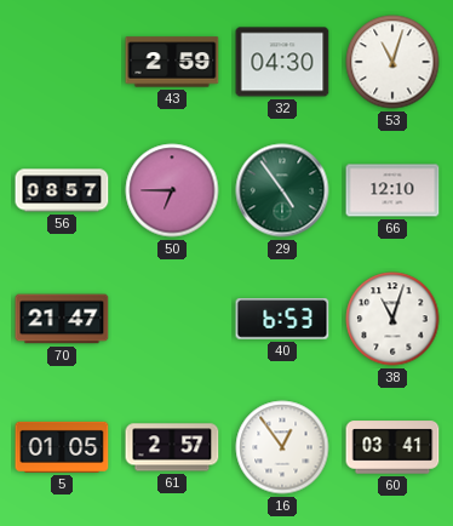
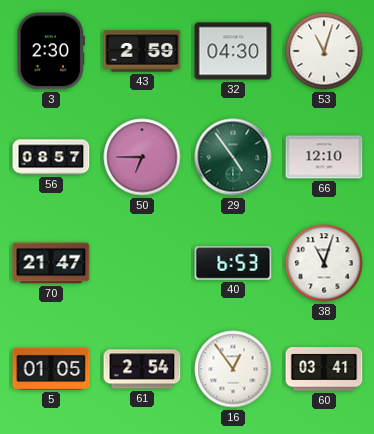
3: none -> 2:30 (51, 51)
61: 2:57 -> 2:54 (142, 369)
